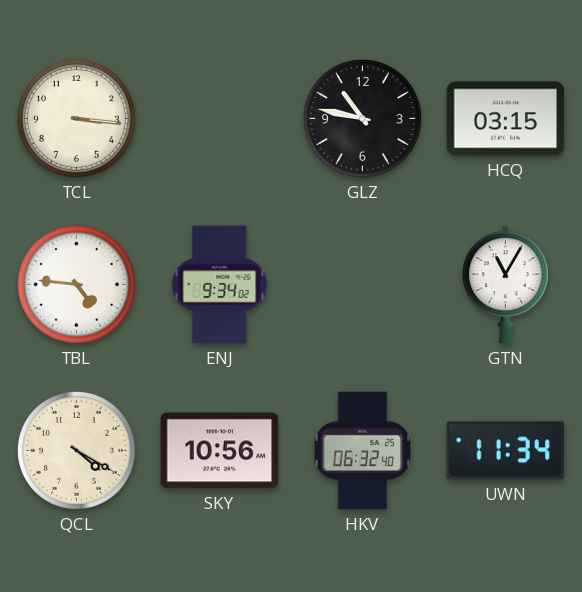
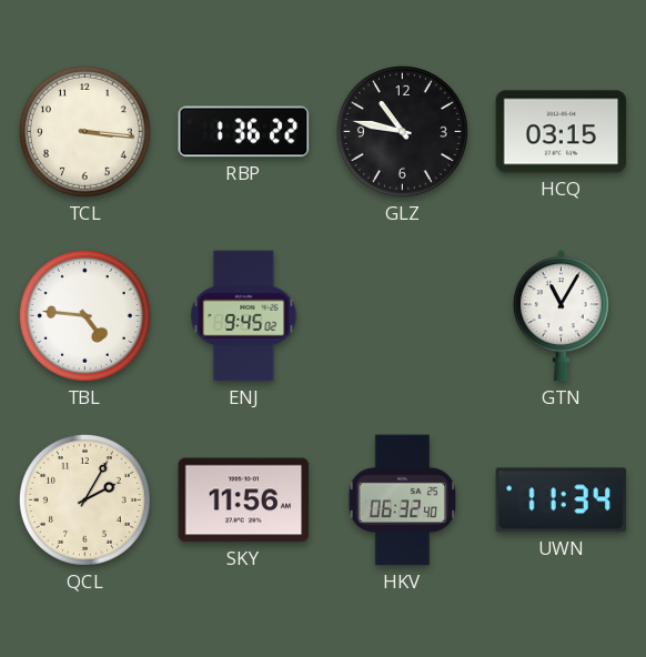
RBP: none -> 1:36 (244, 132)
ENJ: 9:34 -> 9:45 (244, 316)
QCL: 4:20 -> 2:05 (84, 499)
SKY: 10:56 -> 11:56 (244, 501)
